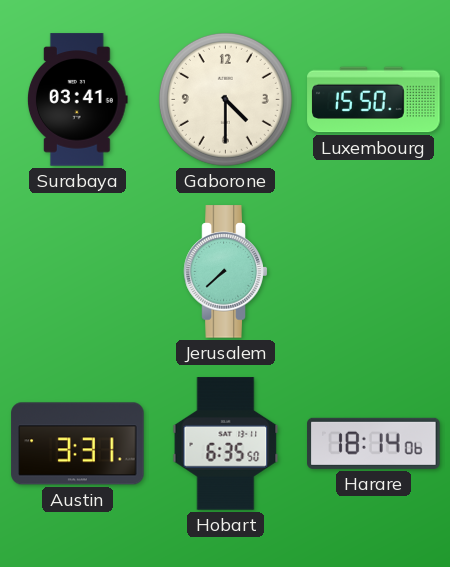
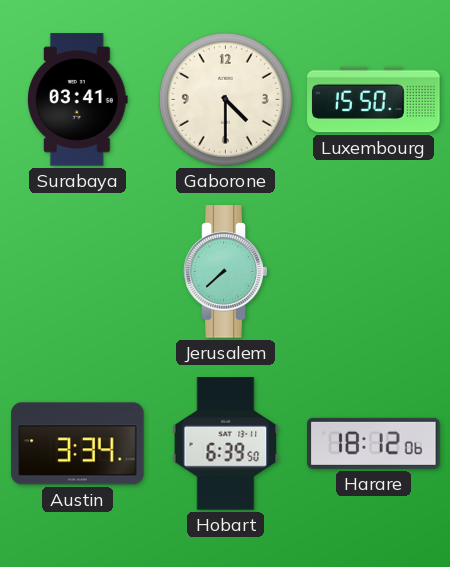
Austin: 3:31 -> 3:34 (78, 444)
Hobart: 6:35 -> 6:39 (226, 444)
Harare: 18:14 -> 18:12 (374, 443)
